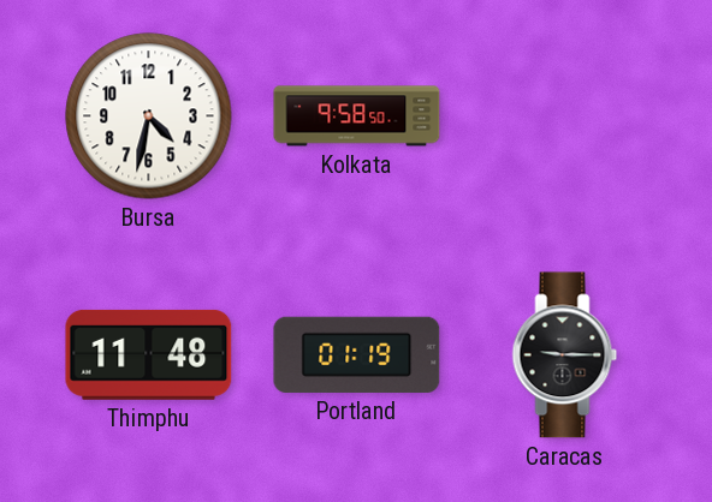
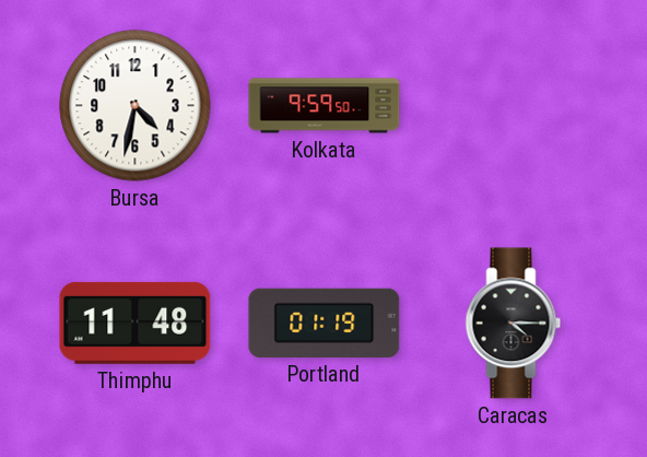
Kolkata: 9:58 -> 9:59 (325, 106)
Caracas: 9:15 -> 4:15 (514, 324)
